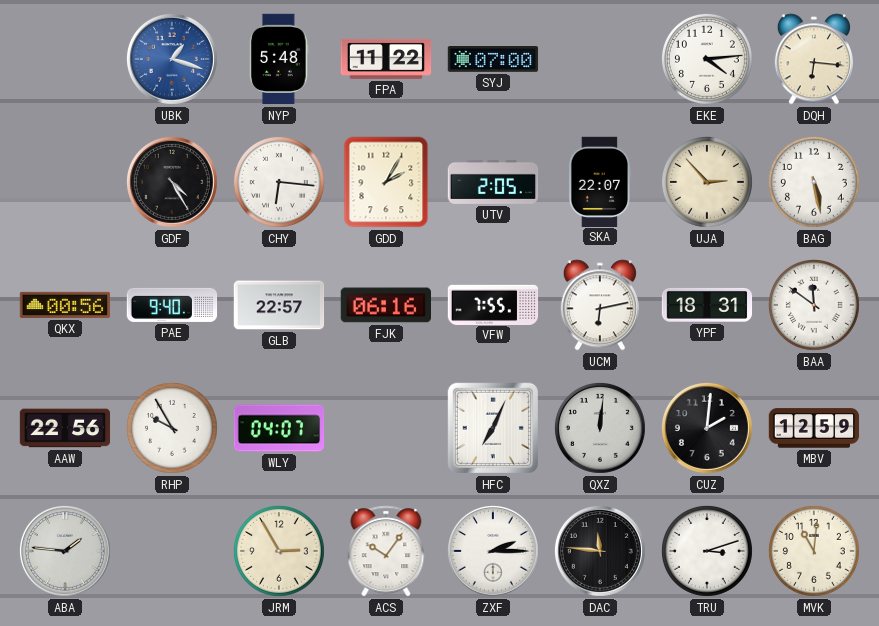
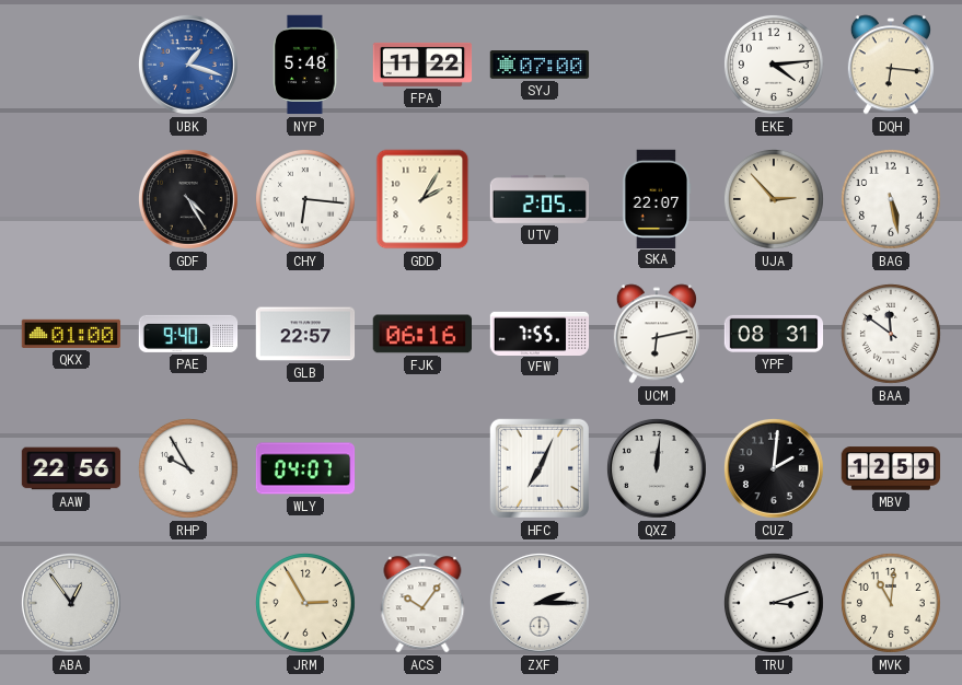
QKX: 00:56 -> 01:00 (71, 334)
YPF: 18:31 -> 08:31 (774, 334)
ABA: 1:46 -> 12:54 (71, 603)
DAC: 11:46 -> none (600, 551)
